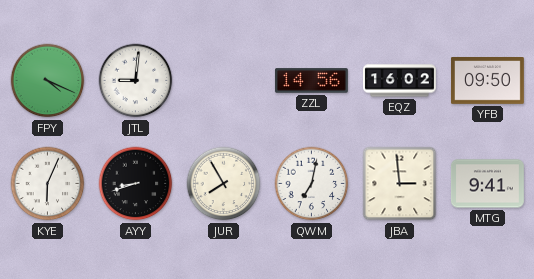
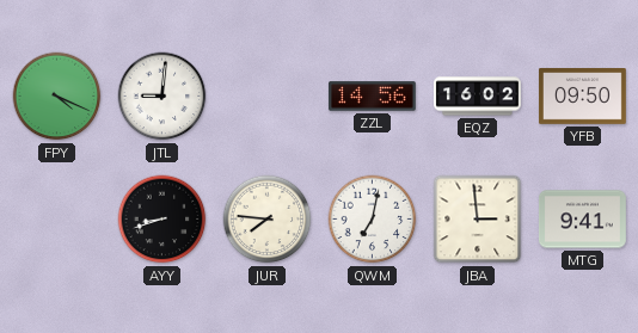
KYE: 6:04 -> none (48, 184)
JUR: 7:55 -> 7:46 (268, 220)
